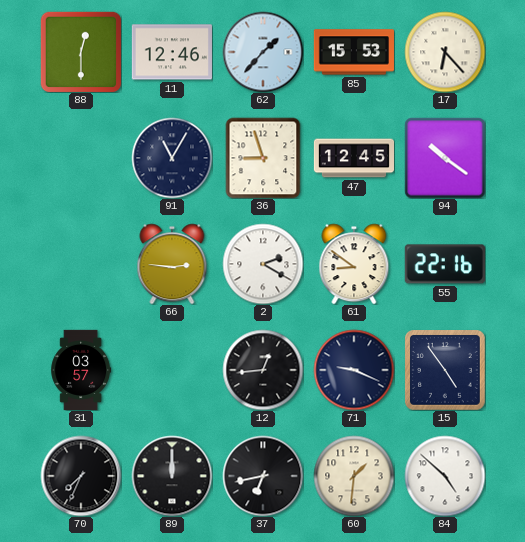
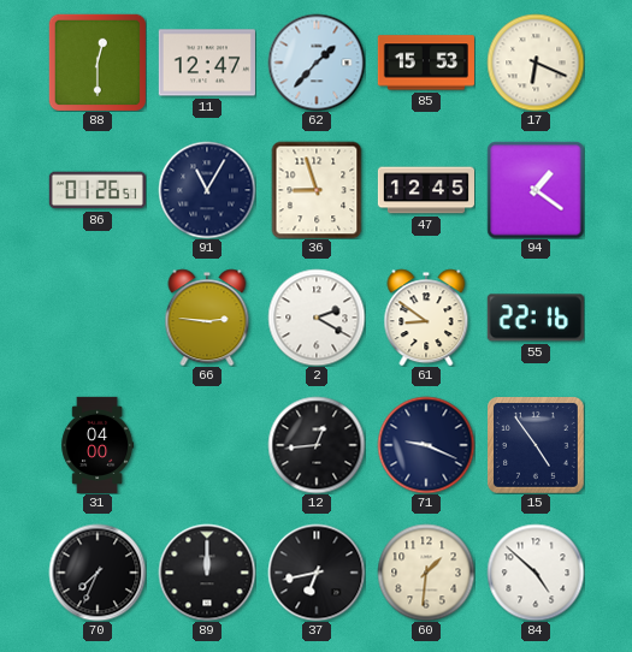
11: 12:46 -> 12:47 (207, 63)
17: 6:23 -> 6:19 (536, 63)
86: none -> 01:26 (98, 190)
94: 10:21 -> 1:21 (536, 190)
31: 03:57 -> 04:00 (98, 444)
